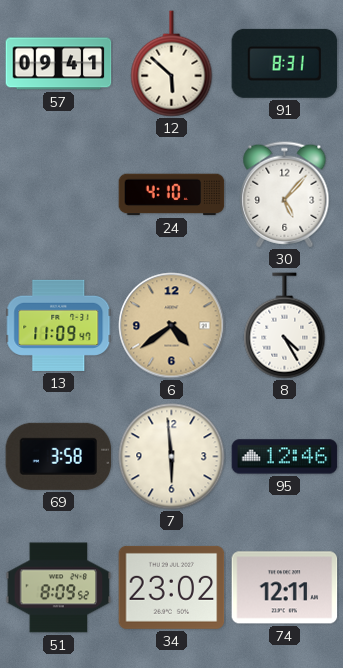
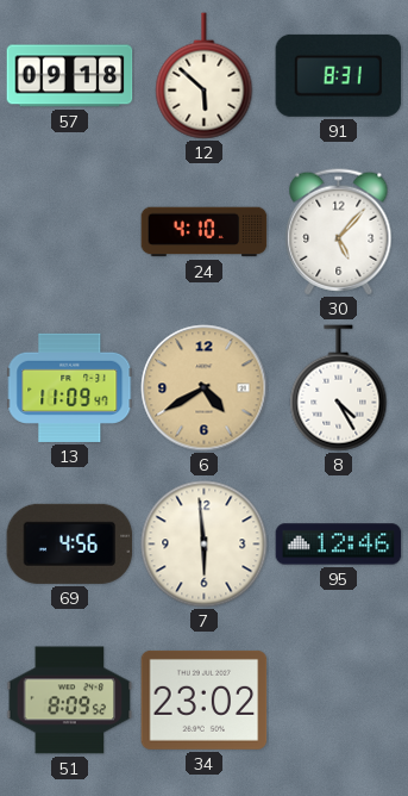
57: 09:41 -> 09:18 (70, 76)
6: 4:39 -> 4:40 (205, 388)
69: 3:58 -> 4:56 (70, 543)
74: 12:11 -> none (285, 588)
